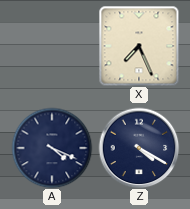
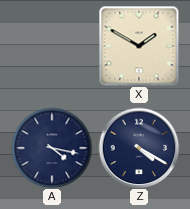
X: 7:26 -> 1:50 (139, 46)
A: 4:19 -> 4:17 (52, 148)
